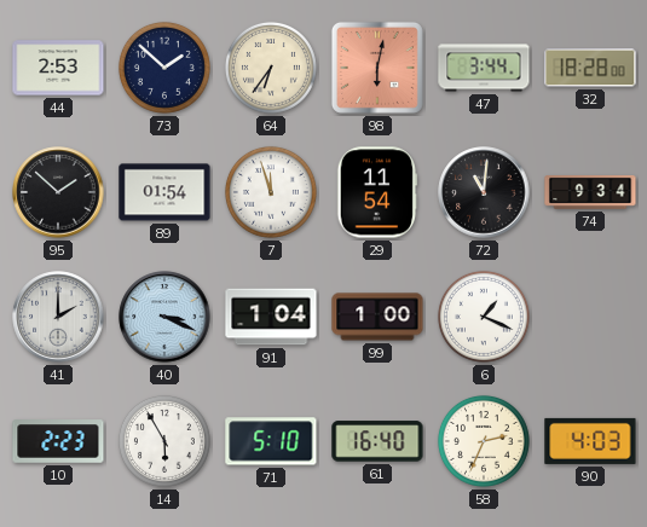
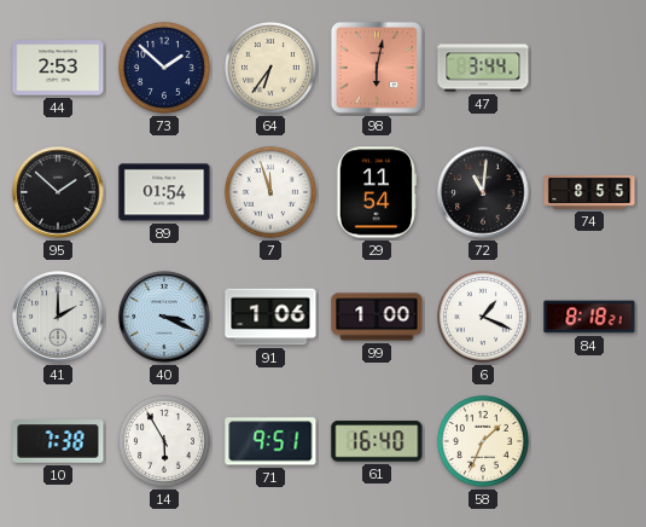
32: 18:28 -> none (590, 68)
74: 9:34 -> 8:55 (589, 193)
91: 1:04 -> 1:06 (270, 317)
84: none -> 8:18 (589, 317)
10: 2:23 -> 7:38 (58, 441)
71: 5:10 -> 9:51 (270, 441)
58: 2:34 -> 1:34 (483, 441)
90: 4:03 -> none (590, 441)
